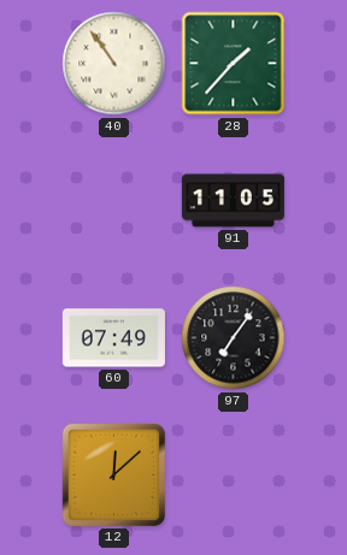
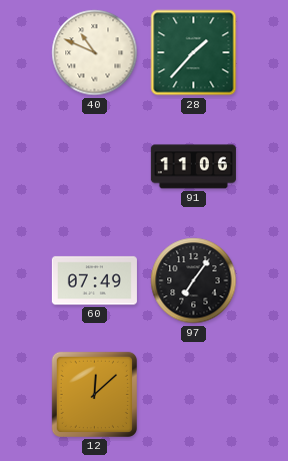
40: 10:54 -> 10:49 (95, 53)
91: 11:05 -> 11:06 (193, 167)
